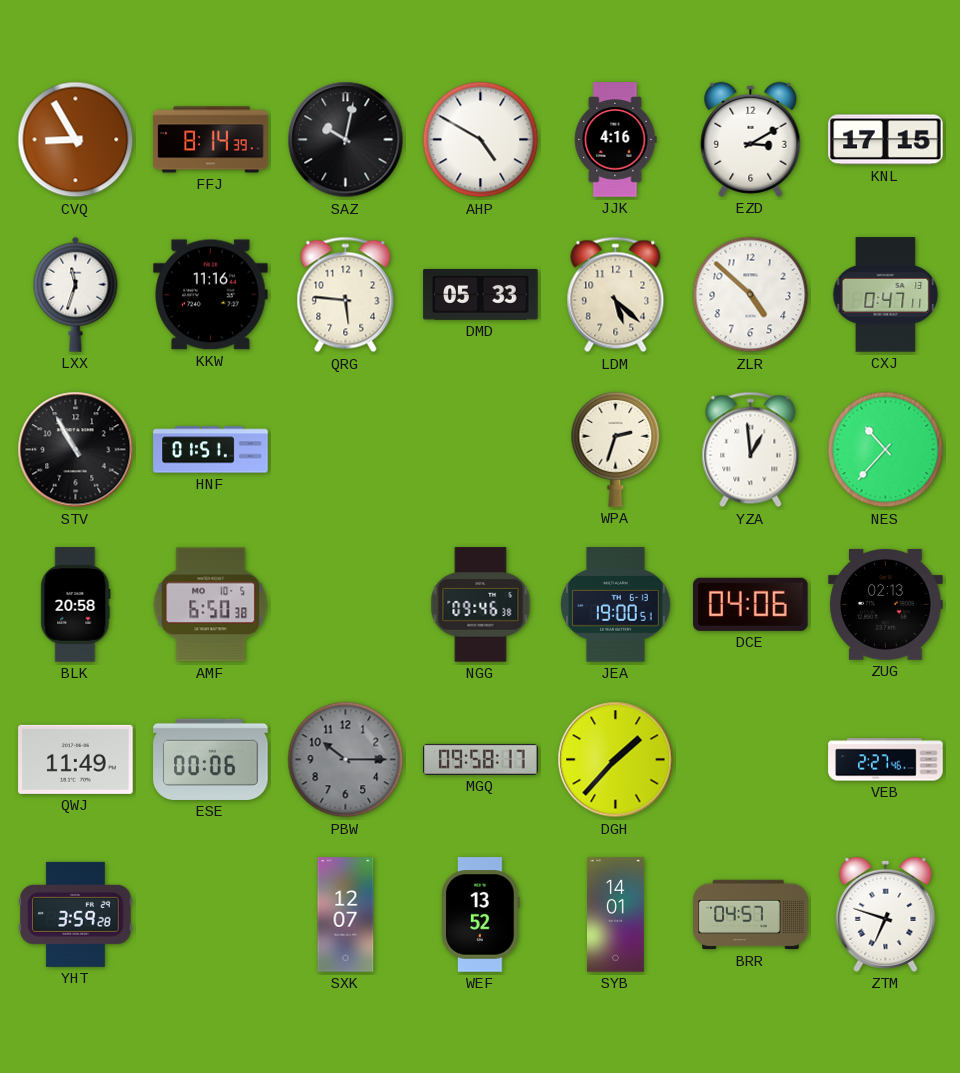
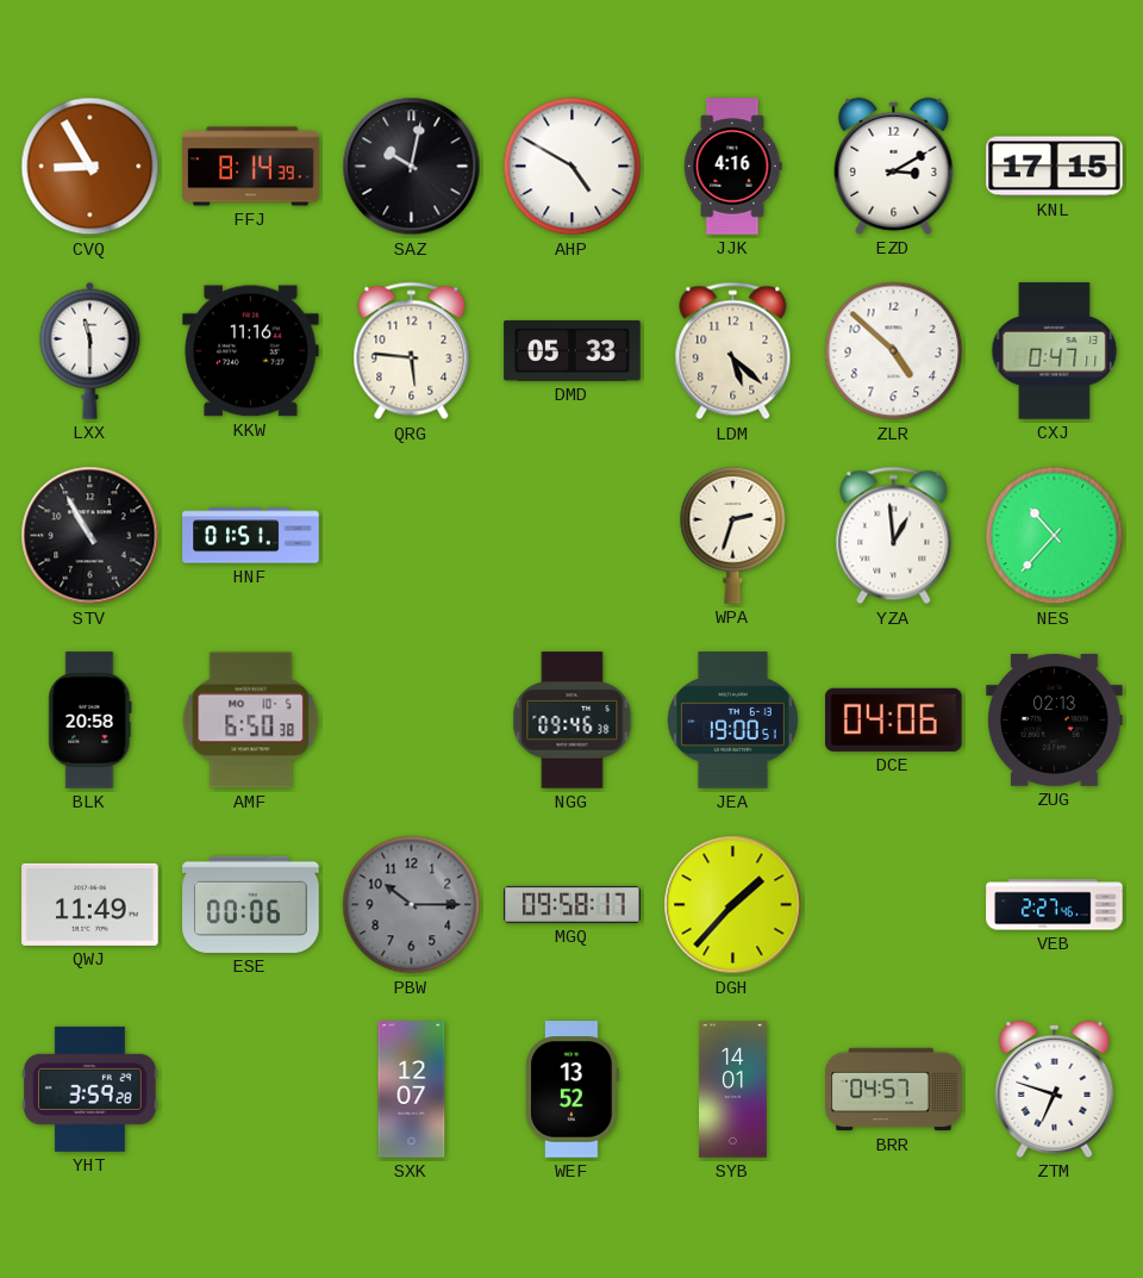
LXX: 11:33 -> 11:30 (90, 350)
